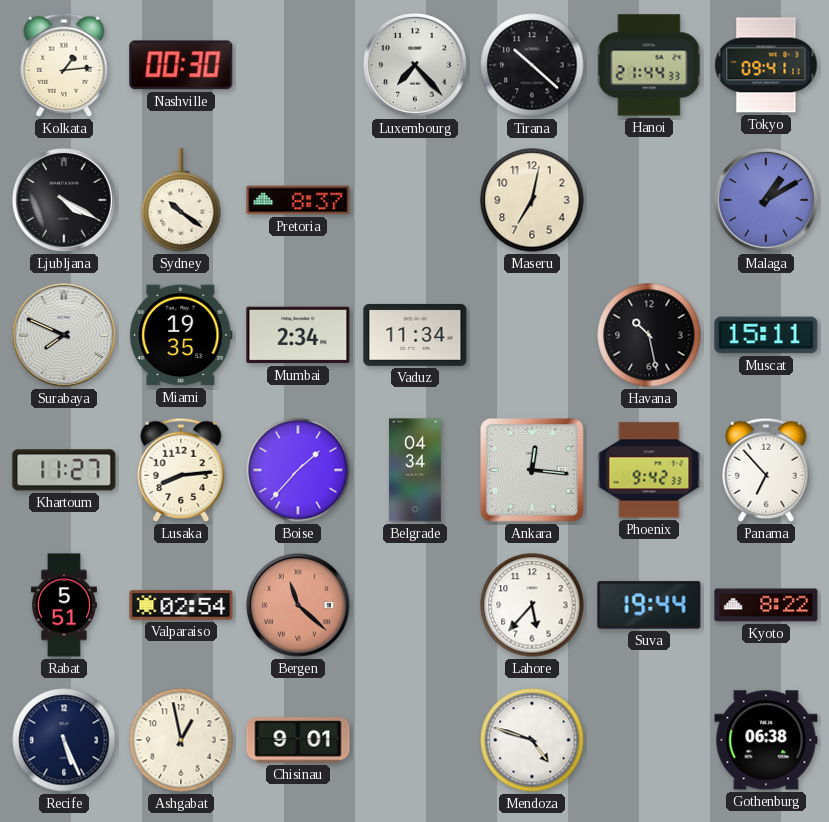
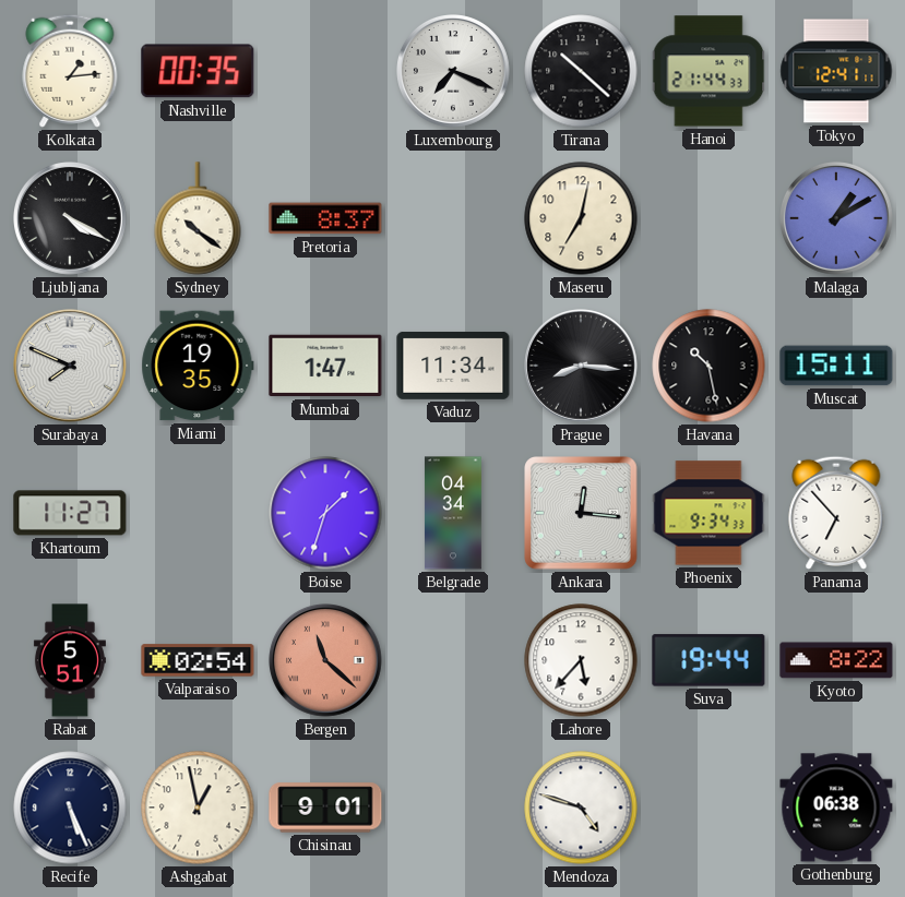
Nashville: 00:30 -> 00:35 (198, 71)
Luxembourg: 7:23 -> 7:19 (454, 72)
Tokyo: 09:41 -> 12:41 (836, 71)
Mumbai: 2:34 -> 1:47 (325, 366)
Prague: none -> 8:16 (582, 367)
Lusaka: 8:14 -> none (181, 470)
Boise: 1:37 -> 1:33 (325, 513)
Phoenix: 9:42 -> 9:34 (708, 513)
